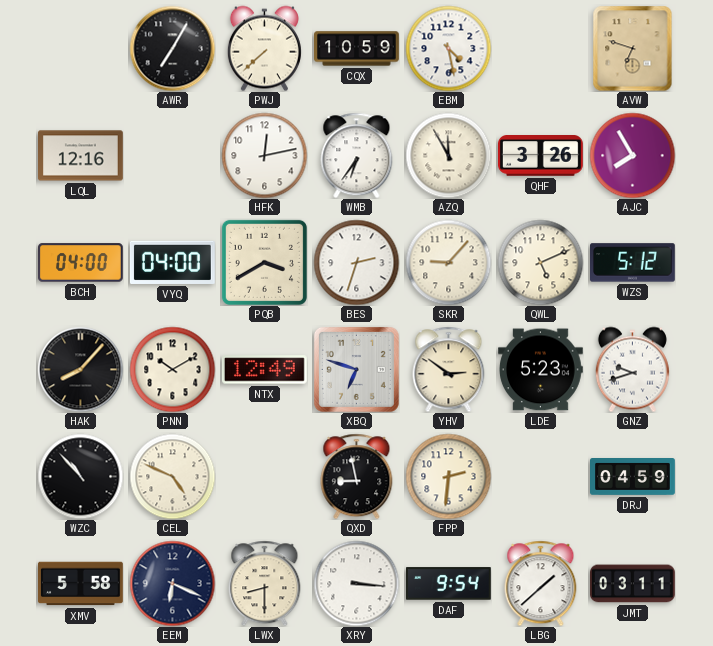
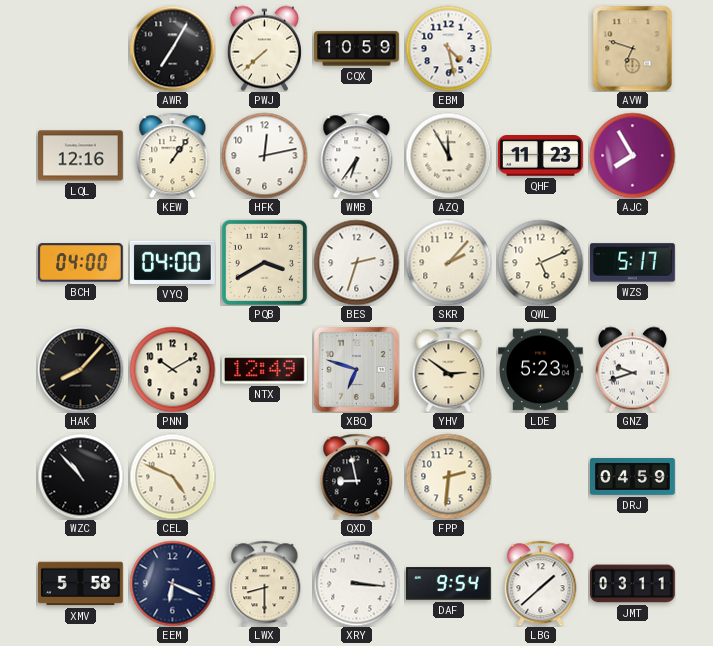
KEW: none -> 1:06 (173, 155)
QHF: 3:26 -> 11:23 (541, 156)
SKR: 9:07 -> 2:07 (448, 262)
WZS: 5:12 -> 5:17 (633, 263)
